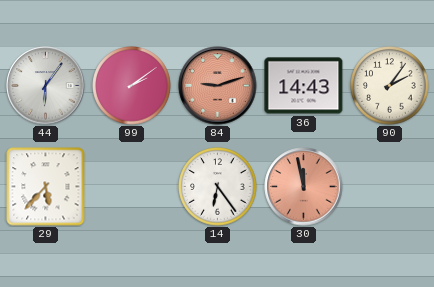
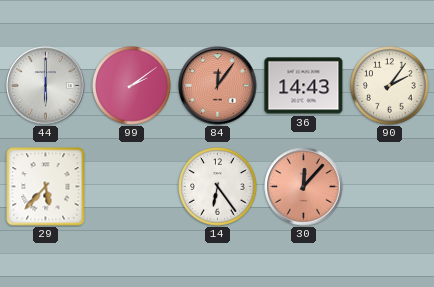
44: 6:06 -> 6:00 (46, 86)
84: 9:12 -> 12:06 (218, 86)
30: 11:58 -> 12:07 (304, 187)
